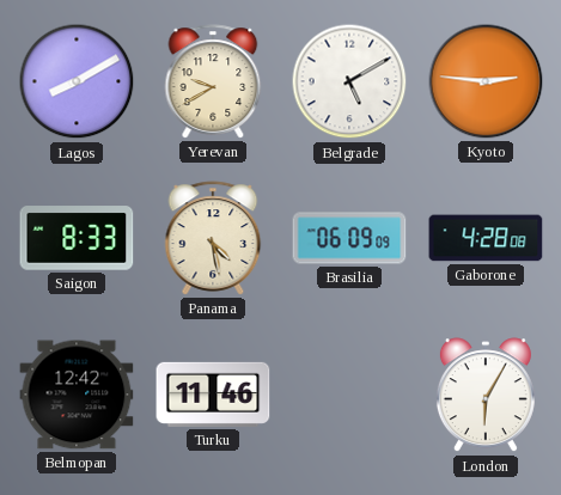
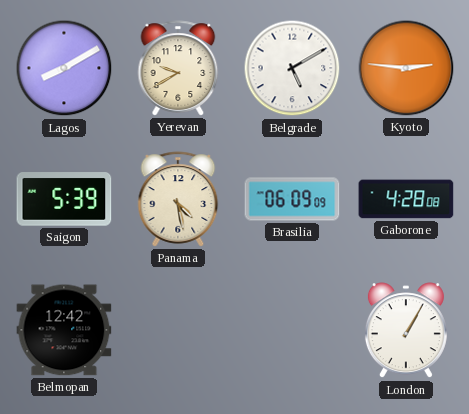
Saigon: 8:33 -> 5:39 (64, 199)
Turku: 11:46 -> none (213, 395)
London: 6:05 -> 1:05 (406, 331)
